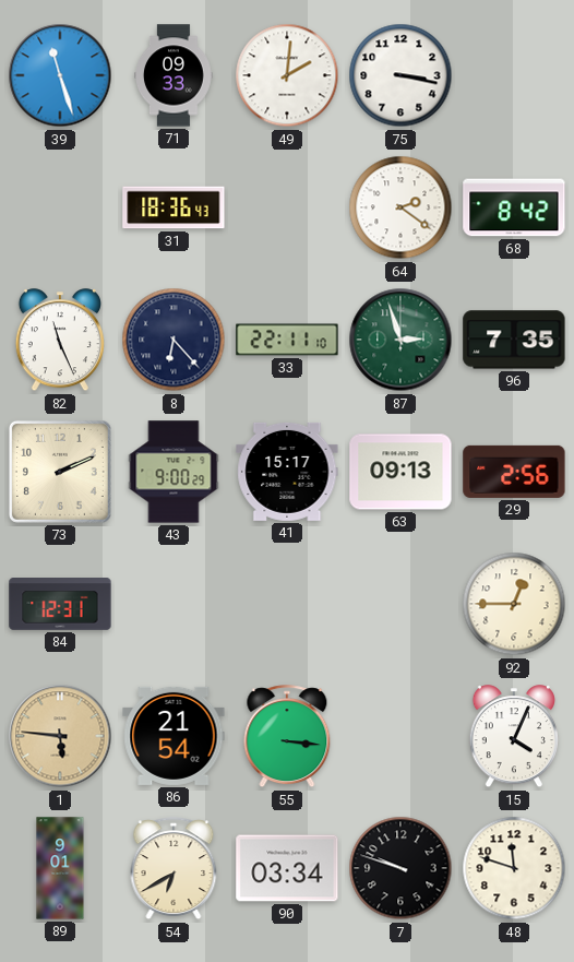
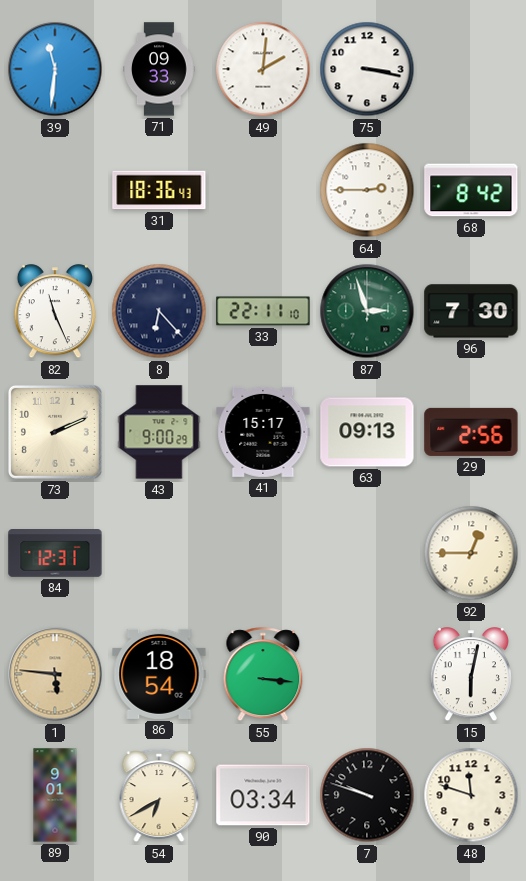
39: 11:27 -> 11:31 (55, 69)
64: 2:21 -> 2:45 (367, 190)
96: 7:35 -> 7:30 (471, 311)
86: 21:54 -> 18:54 (159, 674)
15: 4:04 -> 6:02 (471, 675)
